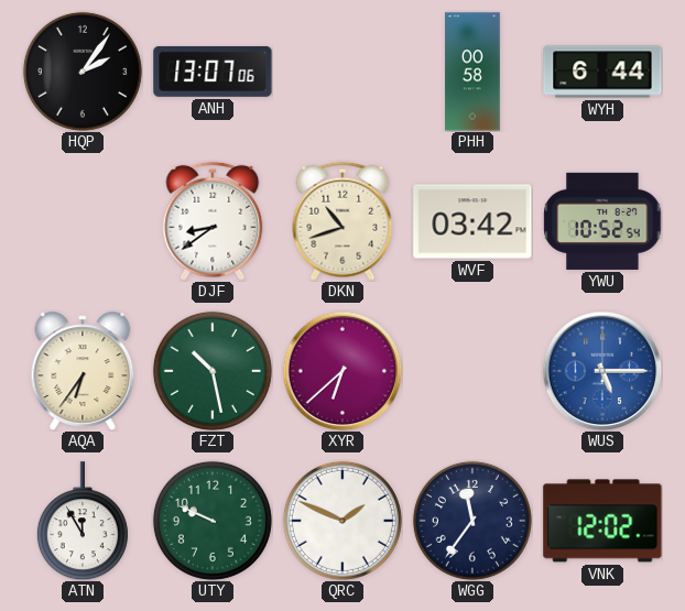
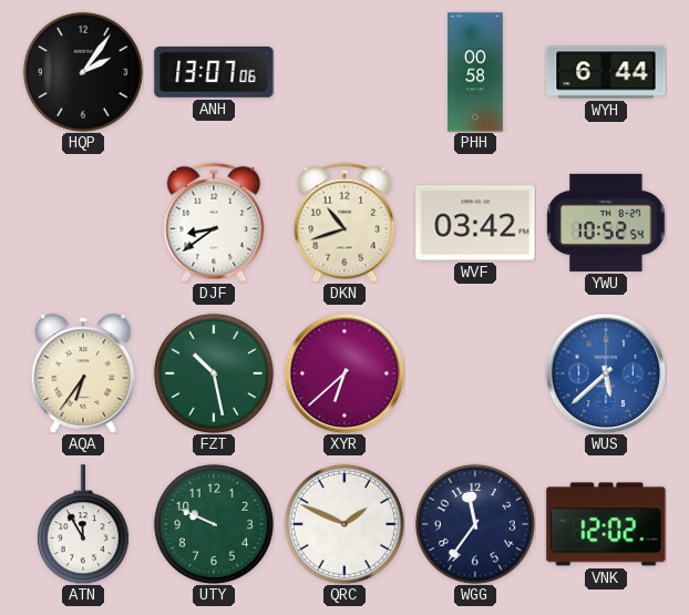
WUS: 5:15 -> 5:38 (606, 373)
